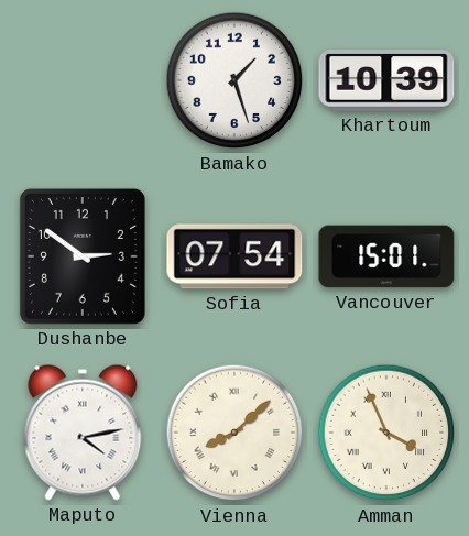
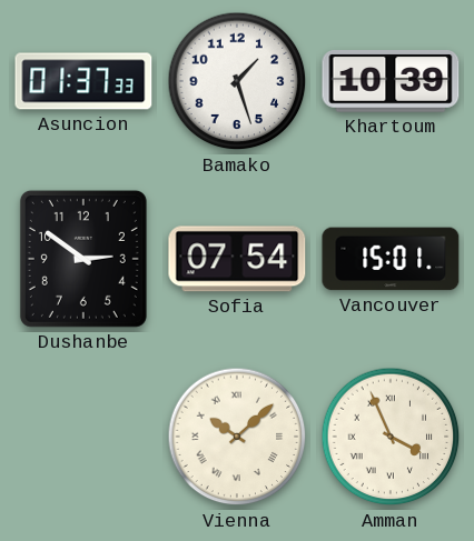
Asuncion: none -> 01:37 (83, 81)
Maputo: 4:13 -> none (83, 433)
Vienna: 8:08 -> 10:08 (237, 437)
